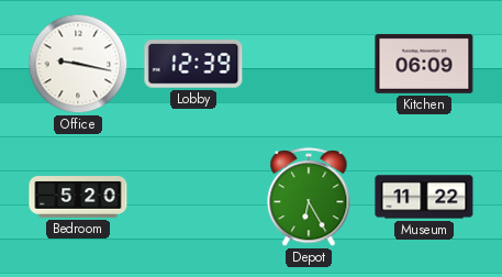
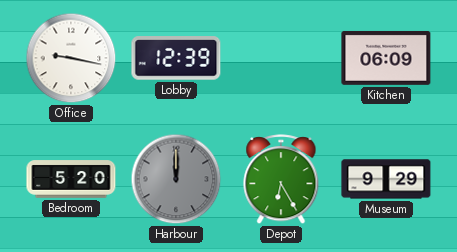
Harbour: none -> 12:00 (176, 179)
Museum: 11:22 -> 9:29 (386, 179)
